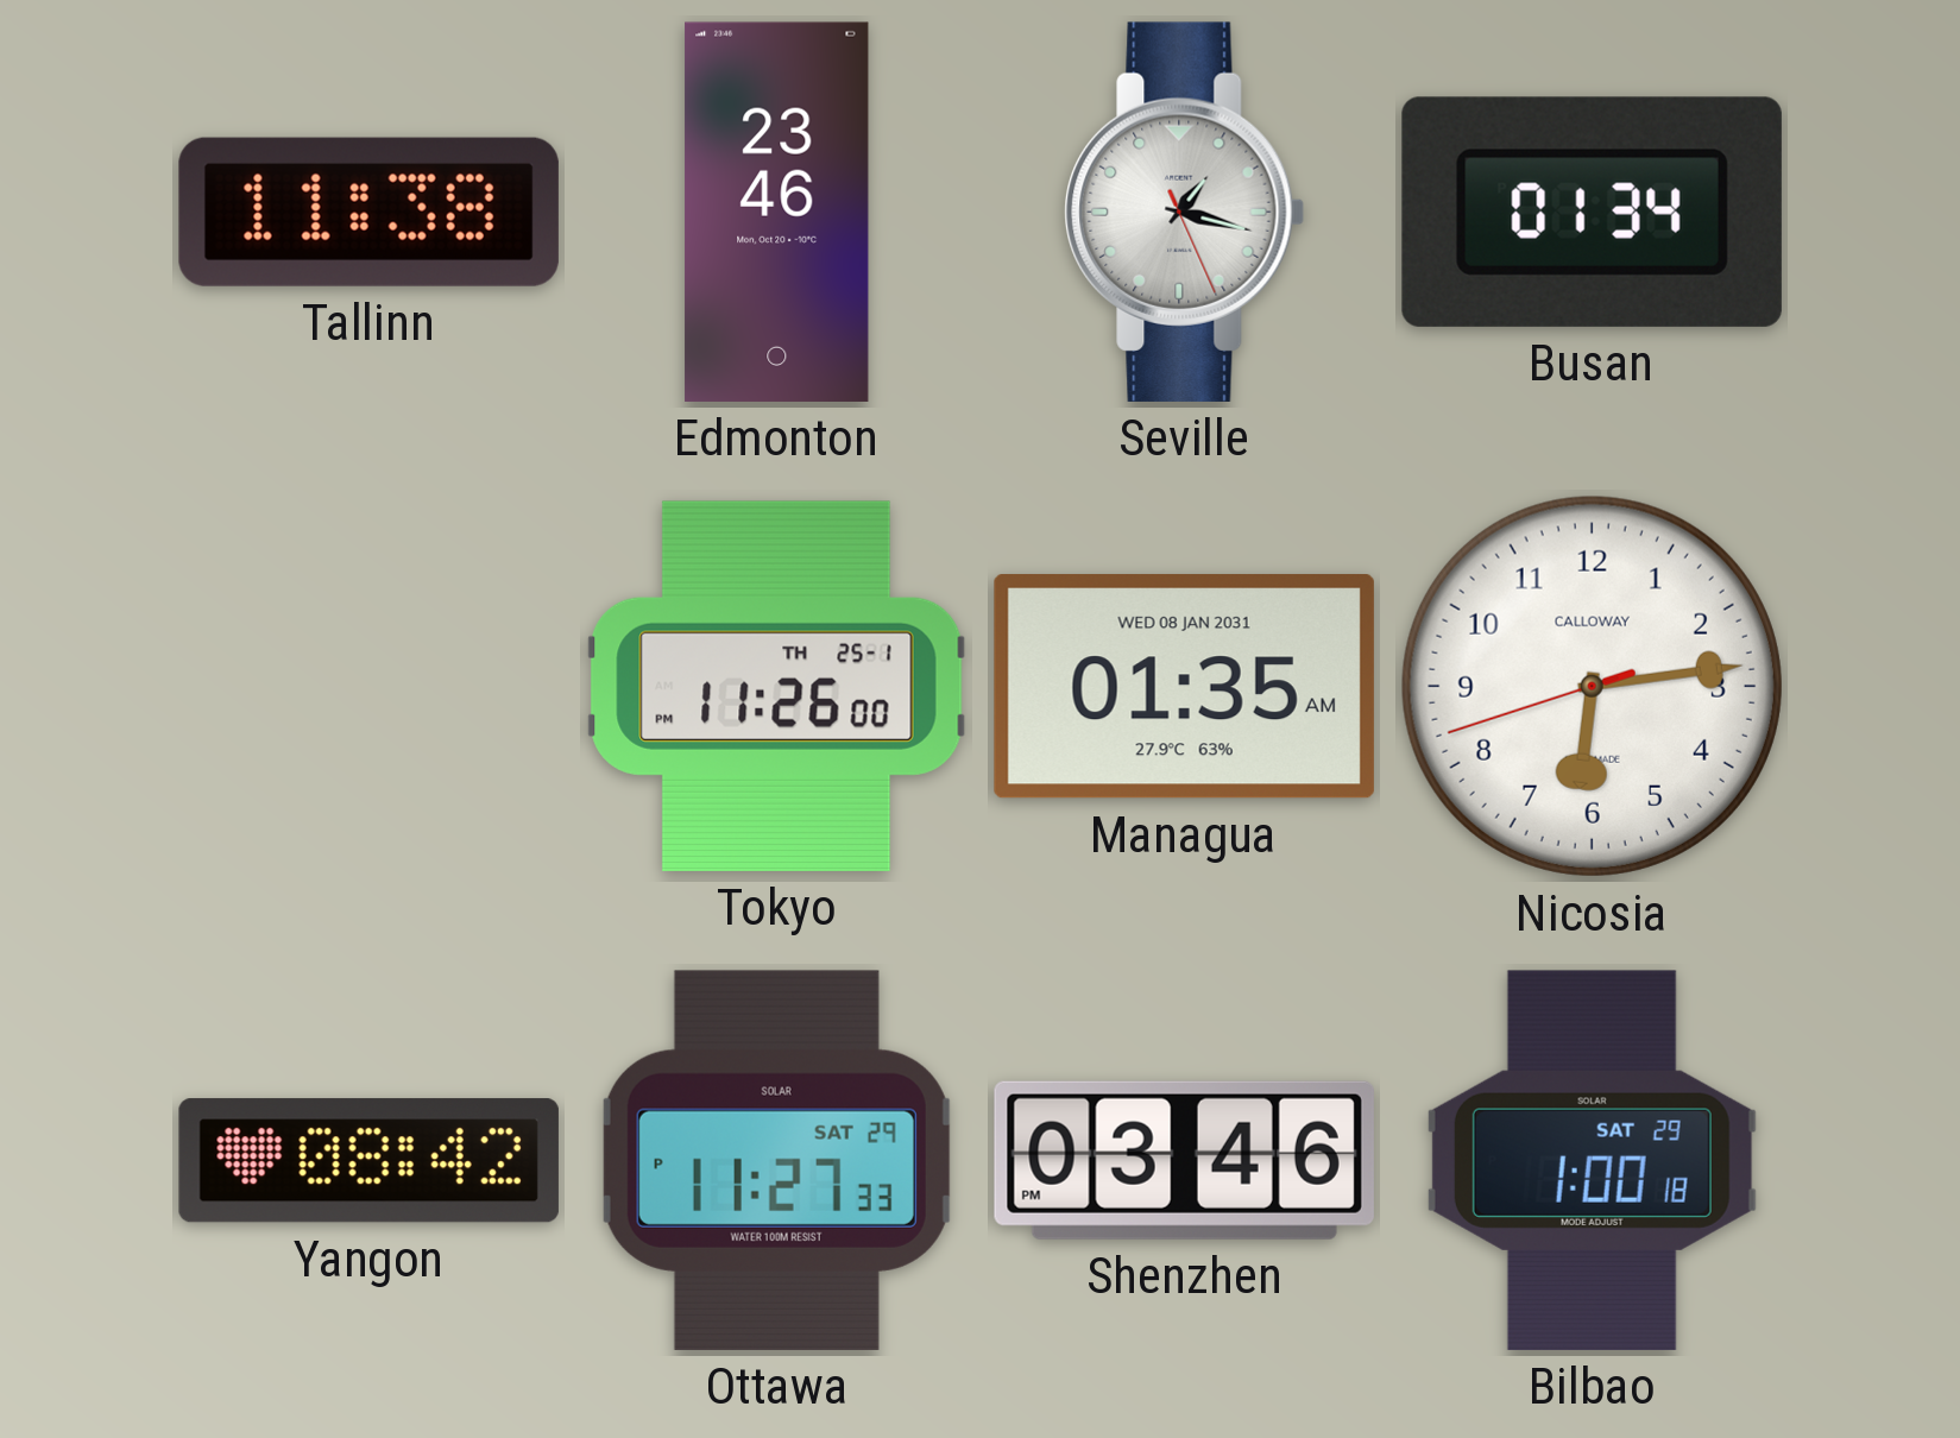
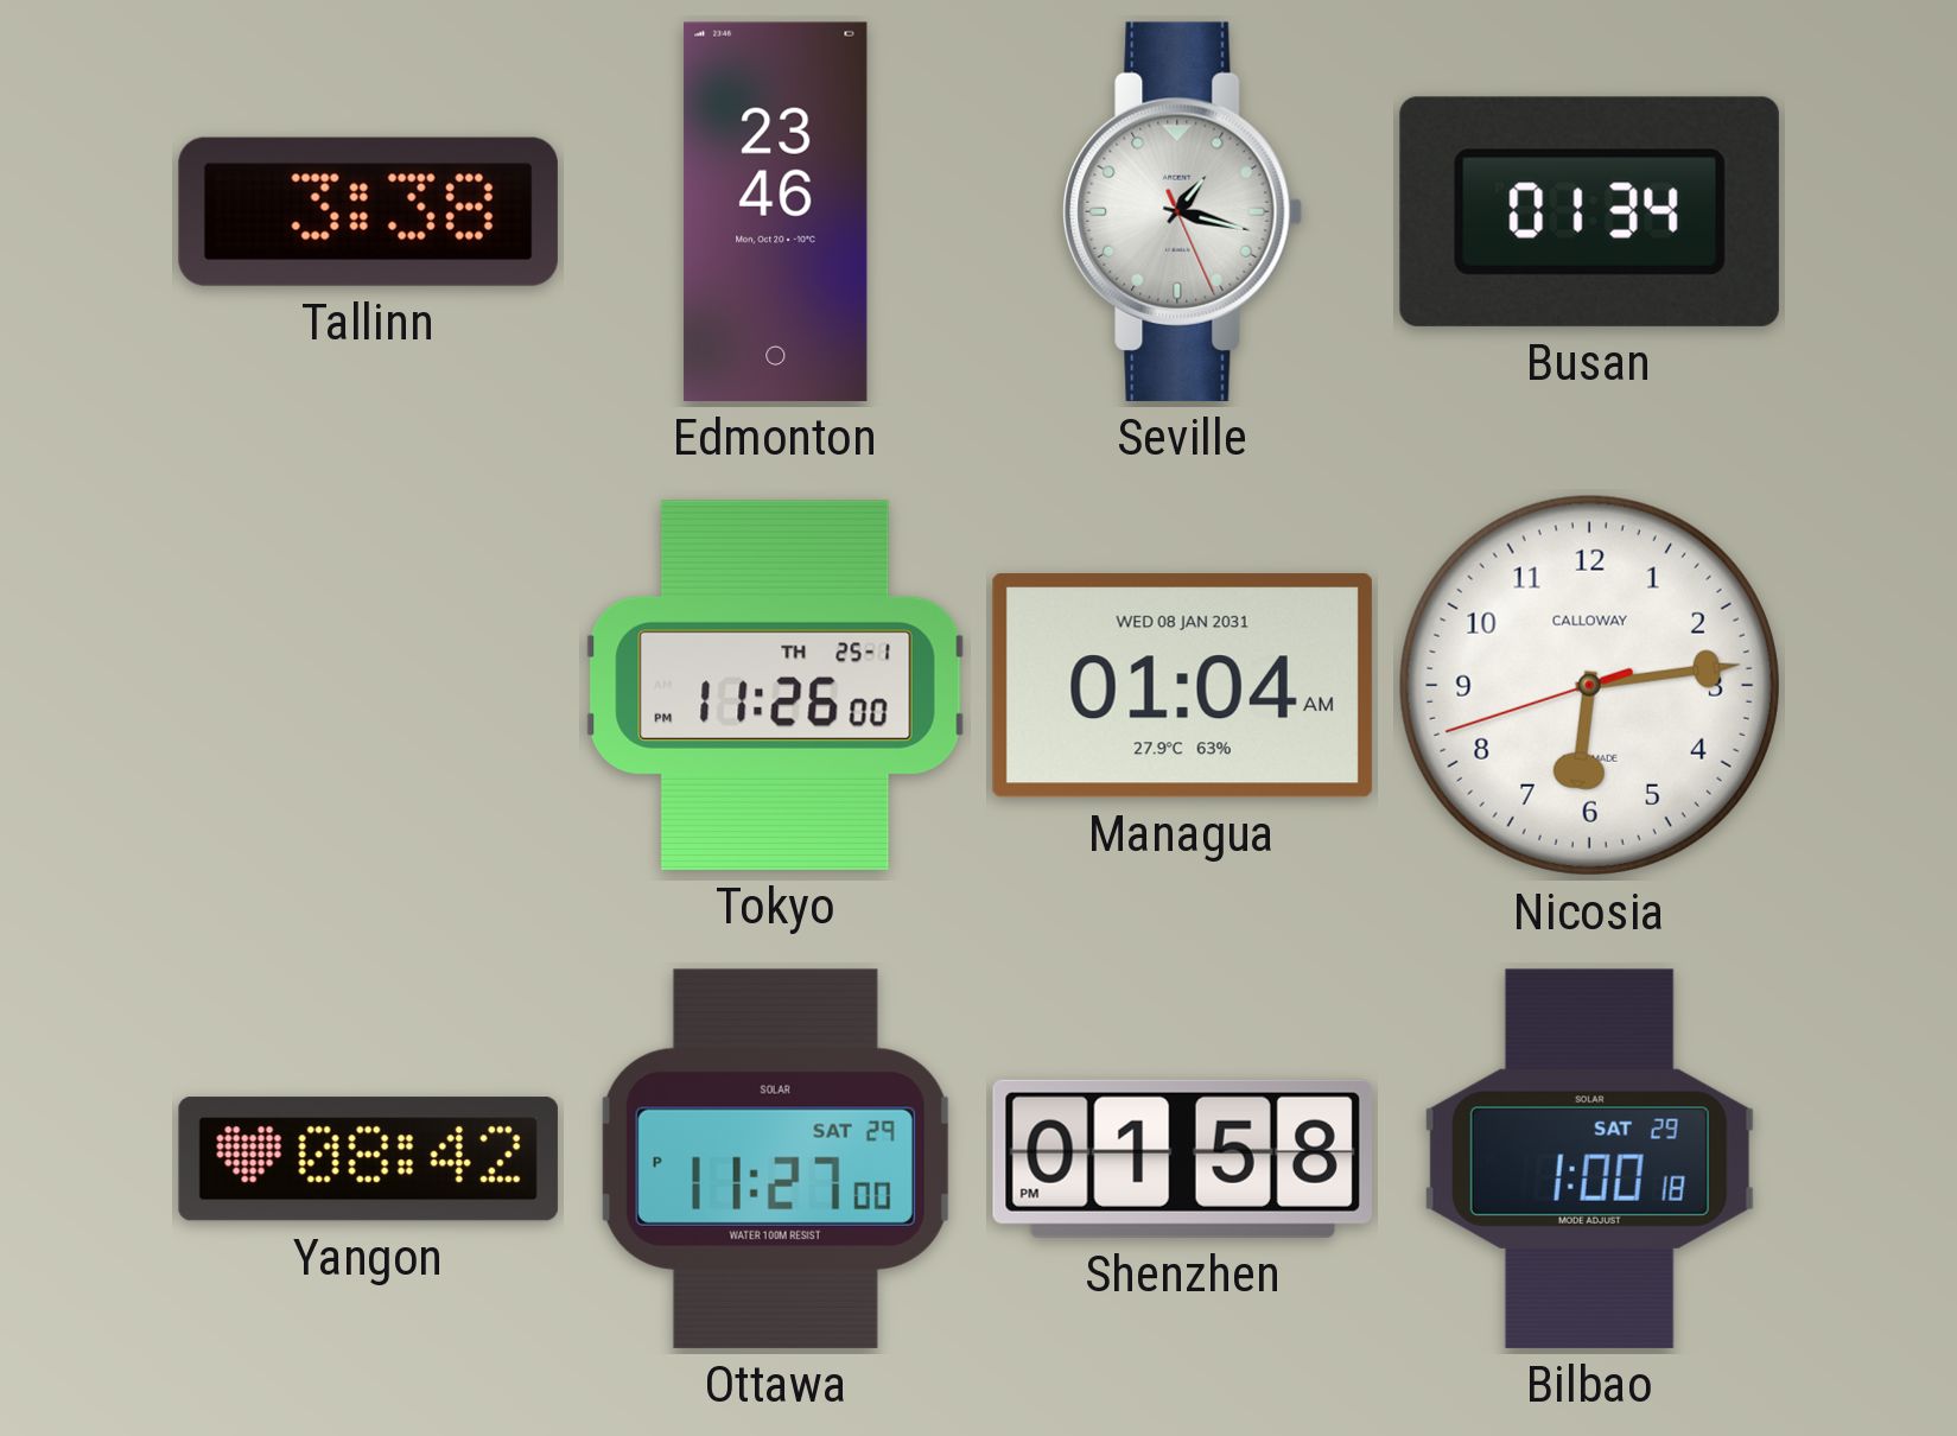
Tallinn: 11:38 -> 3:38 (368, 211)
Managua: 01:35 -> 01:04 (1182, 686)
Ottawa: 11:27:33 PM -> 11:27:00 PM (775, 1158)
Shenzhen: 03:46 -> 01:58 (1182, 1158)
